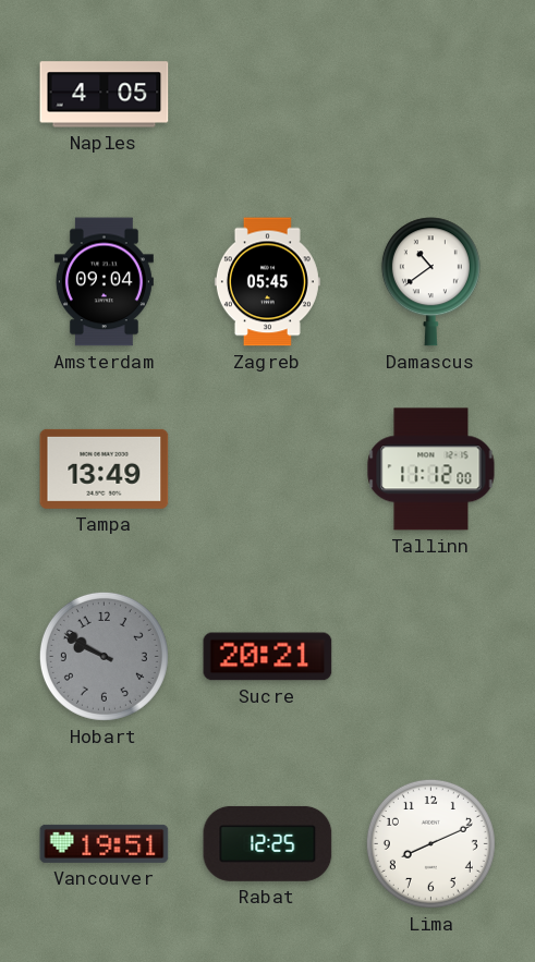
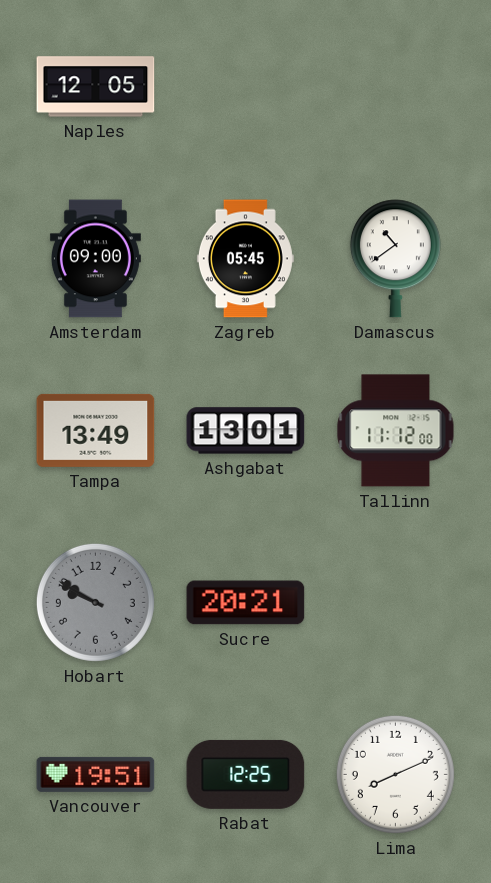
Naples: 4:05 -> 12:05 (96, 87)
Amsterdam: 09:04 -> 09:00 (95, 259)
Ashgabat: none -> 13:01 (246, 431)
